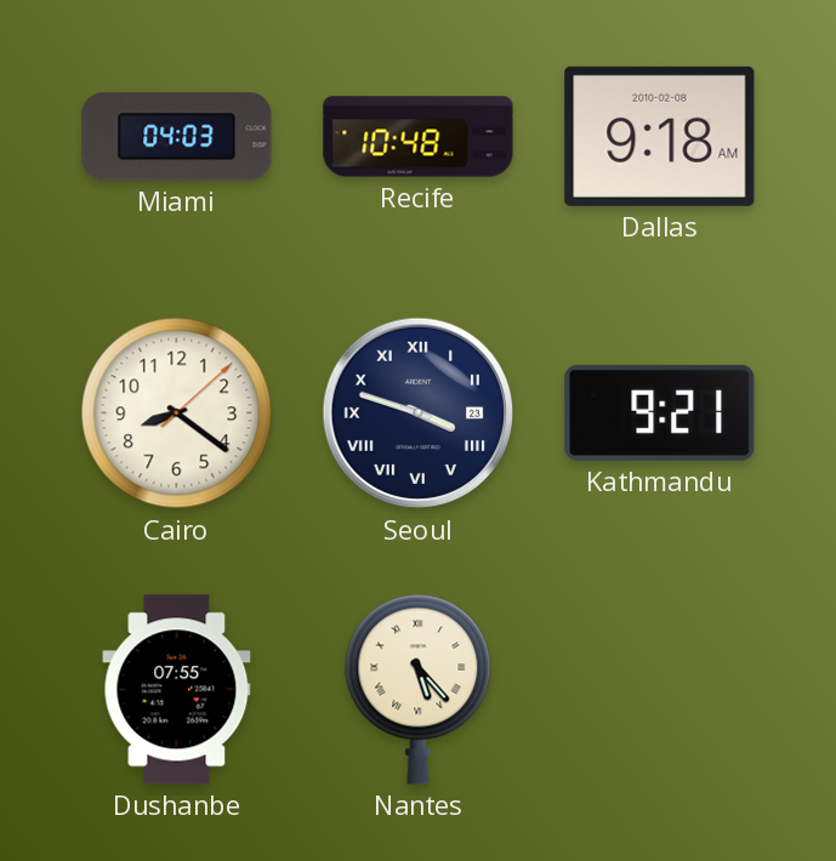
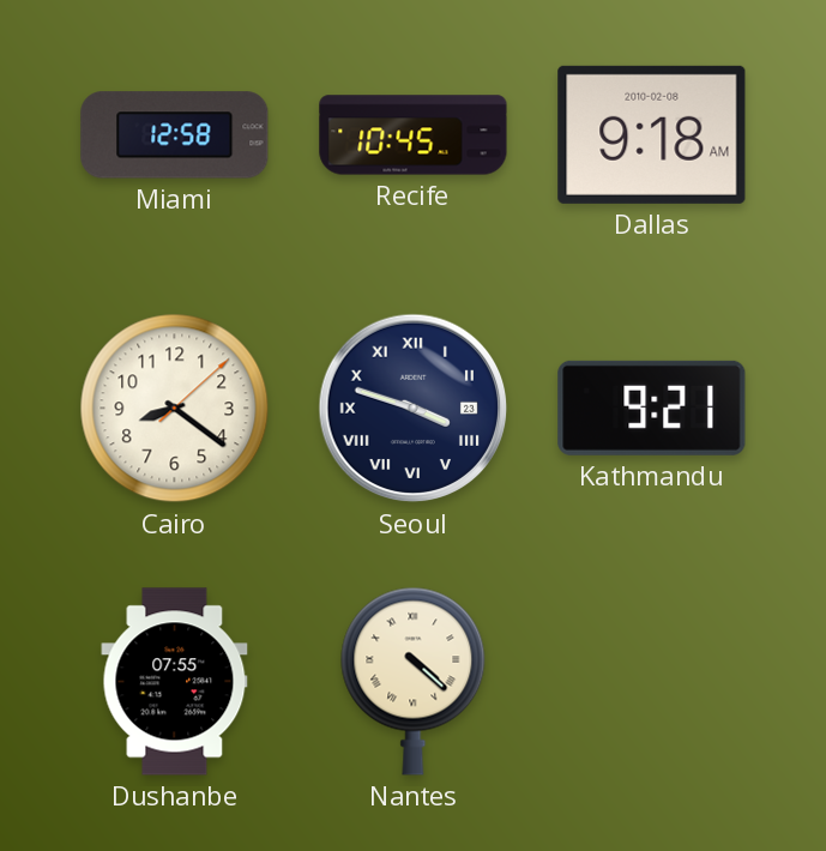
Miami: 04:03 -> 12:58 (175, 135)
Recife: 10:48 -> 10:45 (414, 135)
Nantes: 5:23 -> 4:22 (414, 681)
